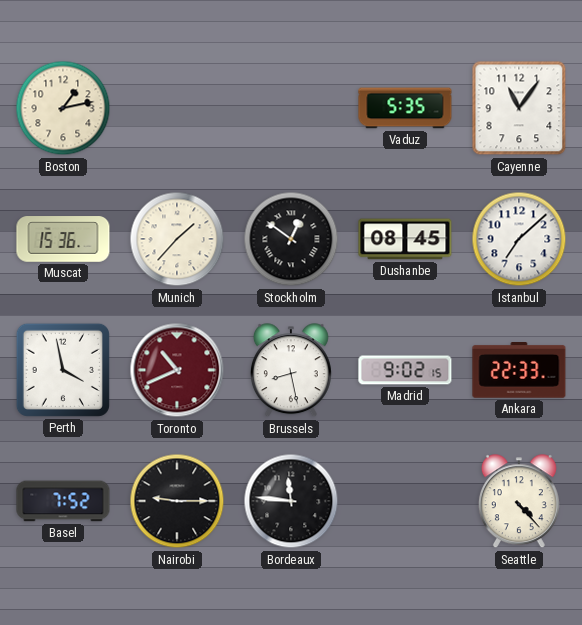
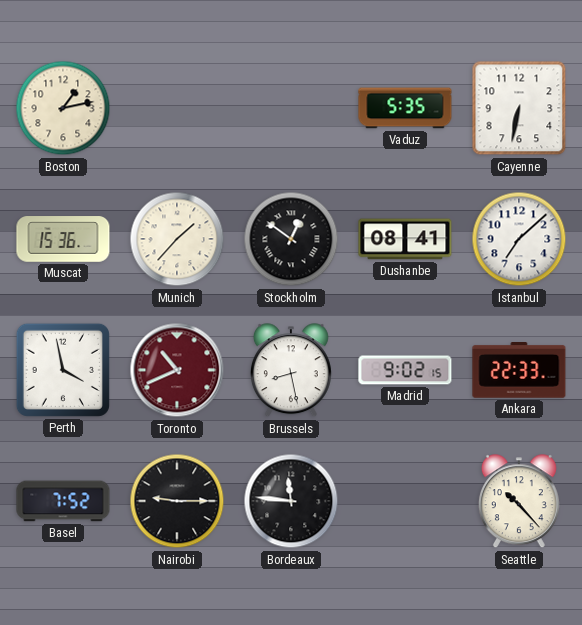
Cayenne: 11:06 -> 6:32 (519, 108)
Dushanbe: 08:45 -> 08:41 (405, 239)
Seattle: 4:23 -> 10:23 (519, 502)
